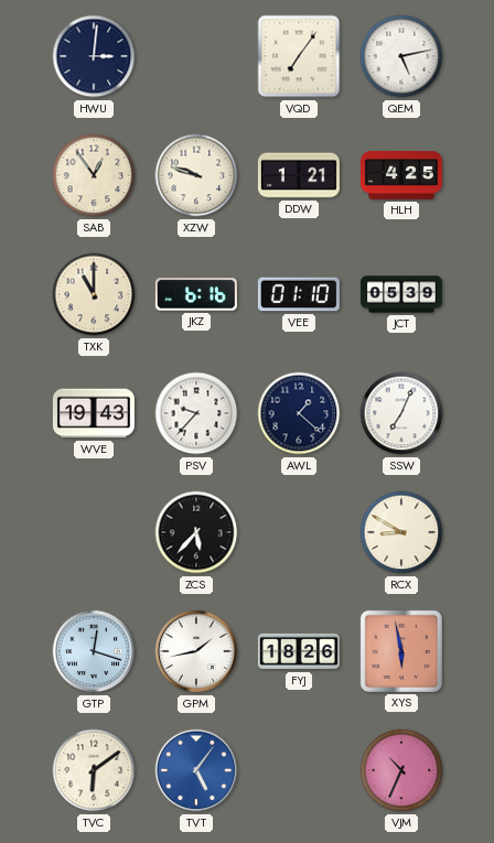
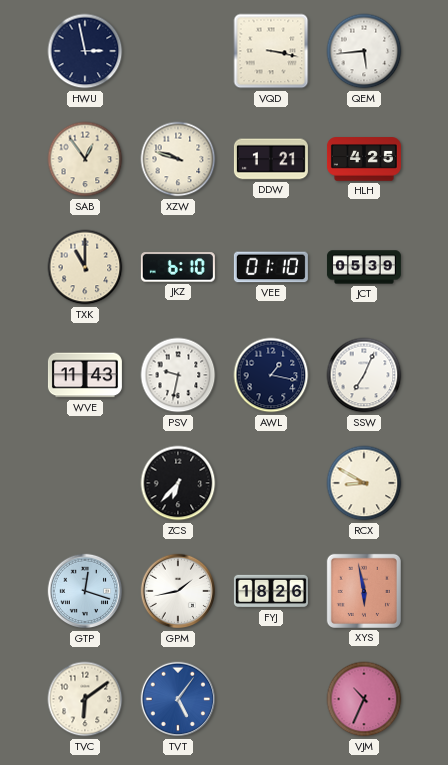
HWU: 3:01 -> 2:58 (85, 51)
VQD: 7:06 -> 3:17 (271, 51)
QEM: 5:13 -> 5:44 (364, 51)
JKZ: 6:16 -> 6:10 (178, 267)
WVE: 19:43 -> 11:43 (85, 375)
PSV: 9:37 -> 9:32 (178, 375)
AWL: 1:22 -> 1:17 (271, 375)
ZCS: 5:37 -> 6:37 (178, 483)
